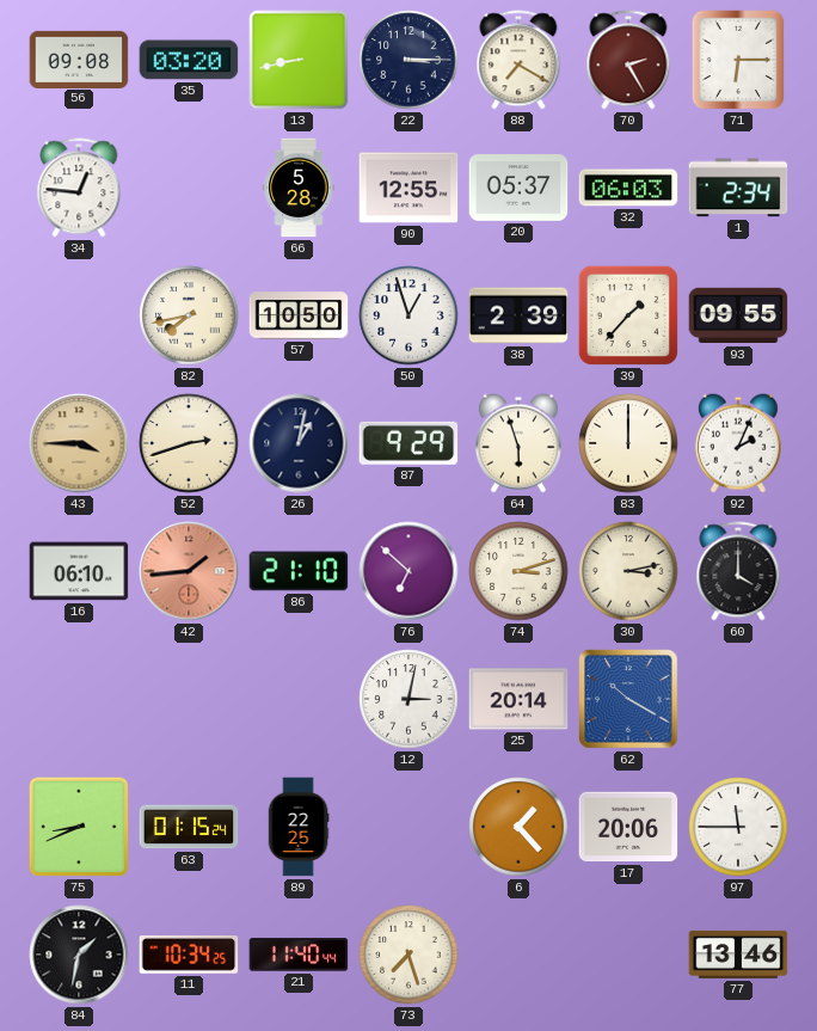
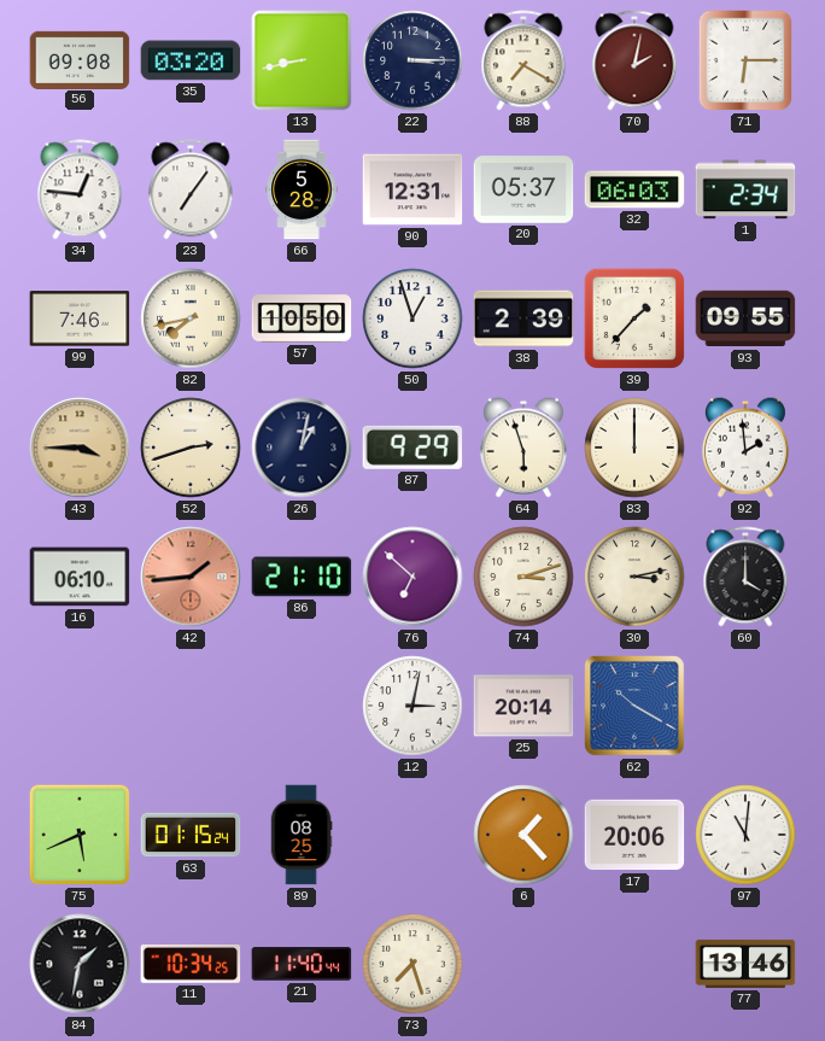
70: 2:25 -> 2:02 (634, 60)
23: none -> 7:06 (191, 189)
90: 12:55 -> 12:31 (413, 189)
99: none -> 7:46 (80, 318)
92: 2:04 -> 1:59 (745, 448)
75: 8:41 -> 5:41 (80, 835)
89: 22:25 -> 08:25 (302, 835)
97: 11:45 -> 11:01 (745, 835)
